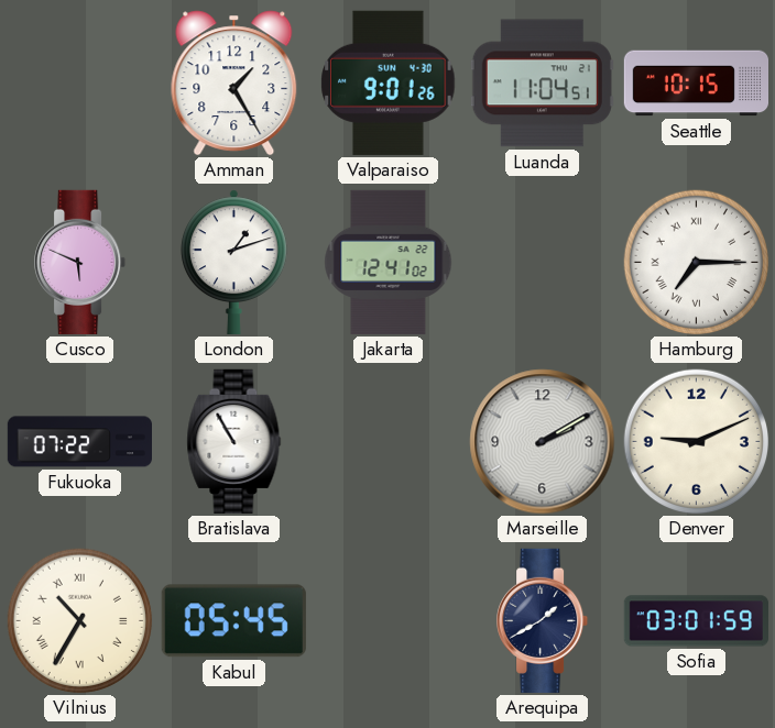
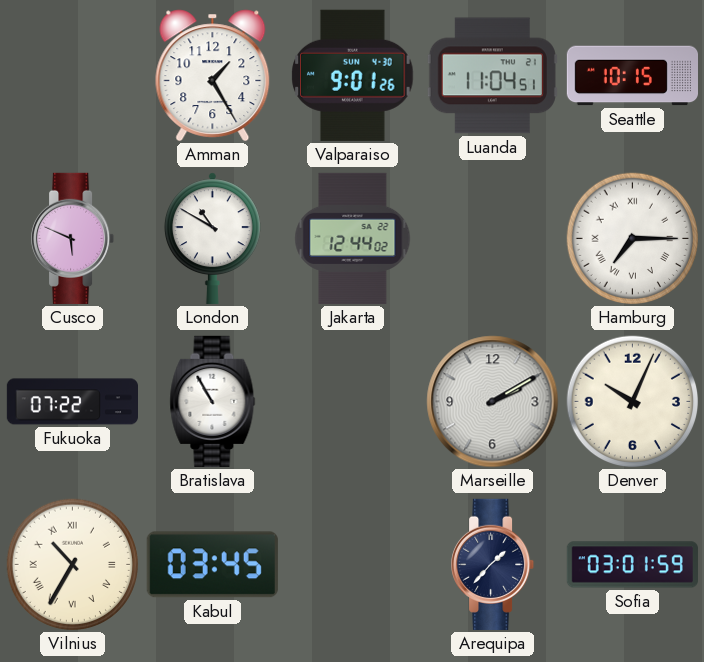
London: 1:12 -> 10:50 (212, 238)
Jakarta: 12:41 -> 12:44 (353, 238)
Denver: 9:11 -> 10:04 (633, 402)
Kabul: 05:45 -> 03:45 (212, 565)
Arequipa: 1:40 -> 1:37 (493, 564)
